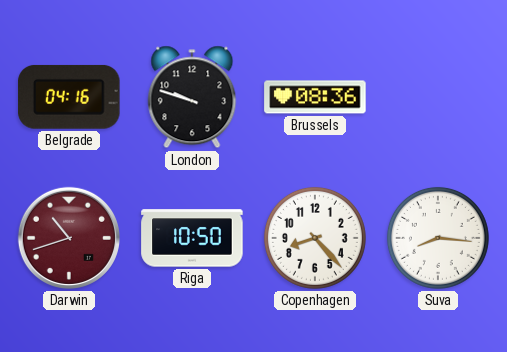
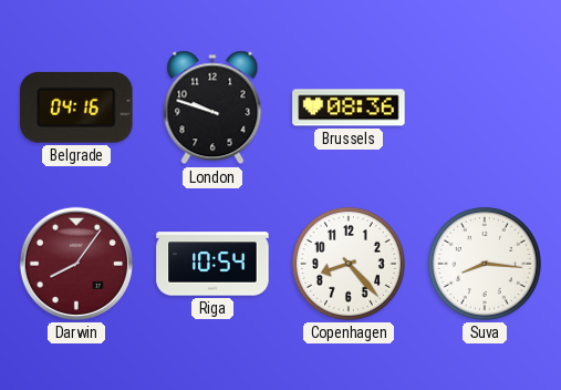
Darwin: 10:42 -> 8:06 (76, 264)
Riga: 10:50 -> 10:54 (212, 264)
